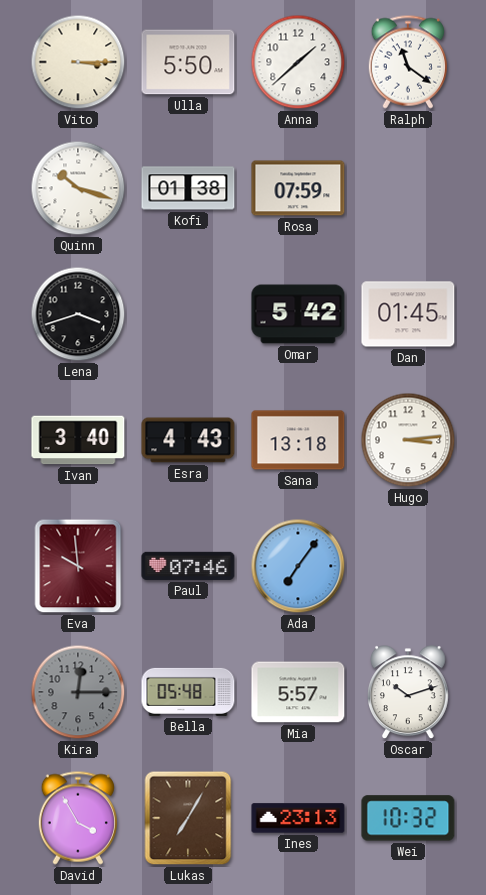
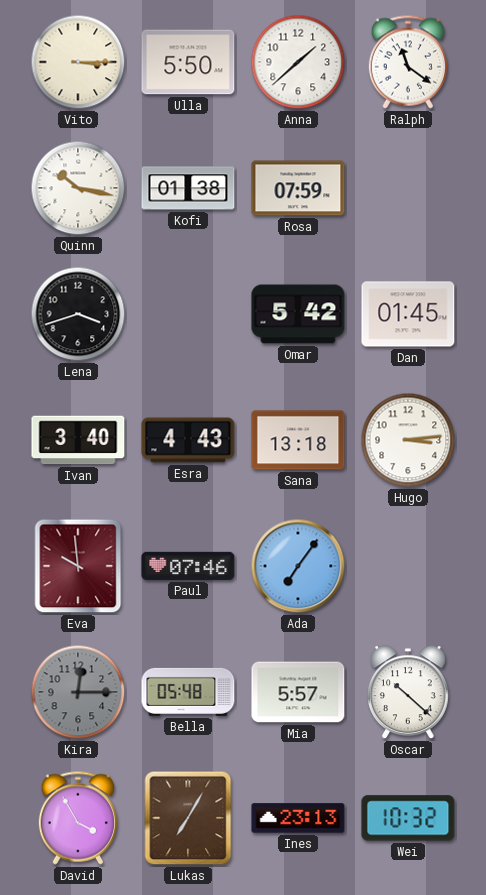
Quinn: 10:18 -> 10:17 (78, 188)
Oscar: 10:12 -> 10:22 (409, 693)
